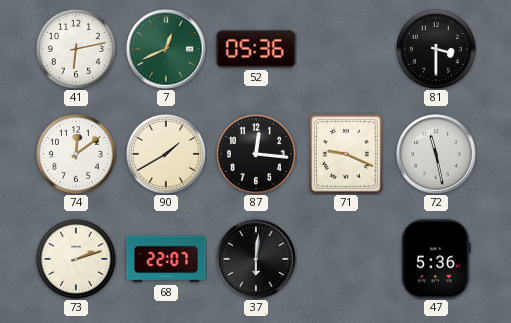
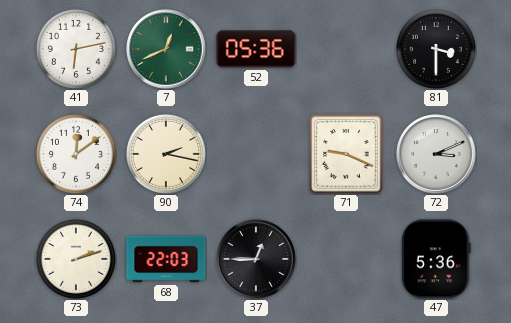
90: 1:40 -> 2:17 (166, 154)
87: 12:16 -> none (256, 154)
72: 11:28 -> 3:11 (436, 154)
68: 22:07 -> 22:03 (166, 259)
37: 6:01 -> 12:45 (256, 259)
